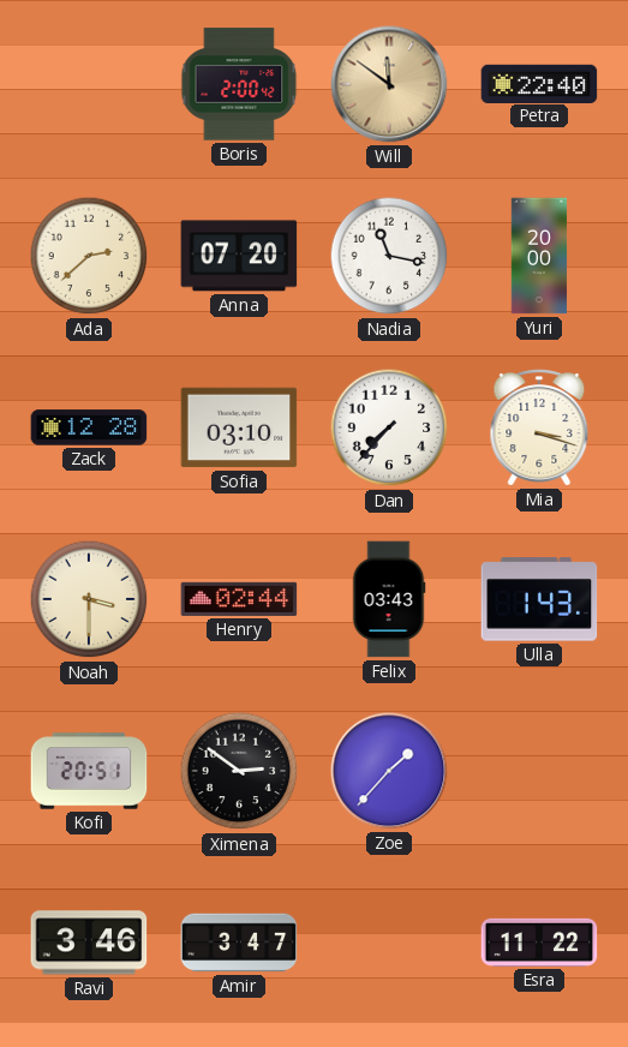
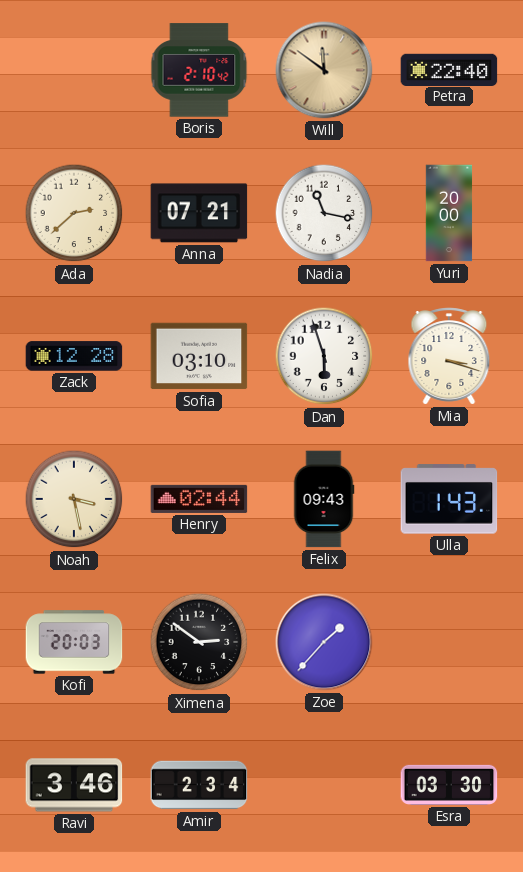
Boris: 2:00 -> 2:10 (199, 70)
Anna: 07:20 -> 07:21 (199, 213)
Dan: 7:37 -> 5:57 (324, 356)
Noah: 3:30 -> 3:28 (74, 499)
Felix: 03:43 -> 09:43 (324, 499)
Kofi: 20:51 -> 20:03 (74, 642)
Amir: 3:47 -> 2:34 (199, 785)
Esra: 11:22 -> 03:30 (449, 785)
